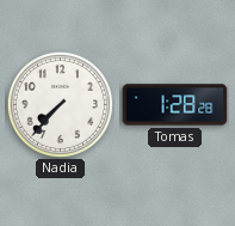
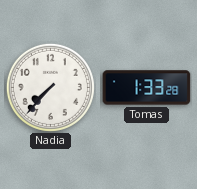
Tomas: 1:28 -> 1:33 (147, 88)
